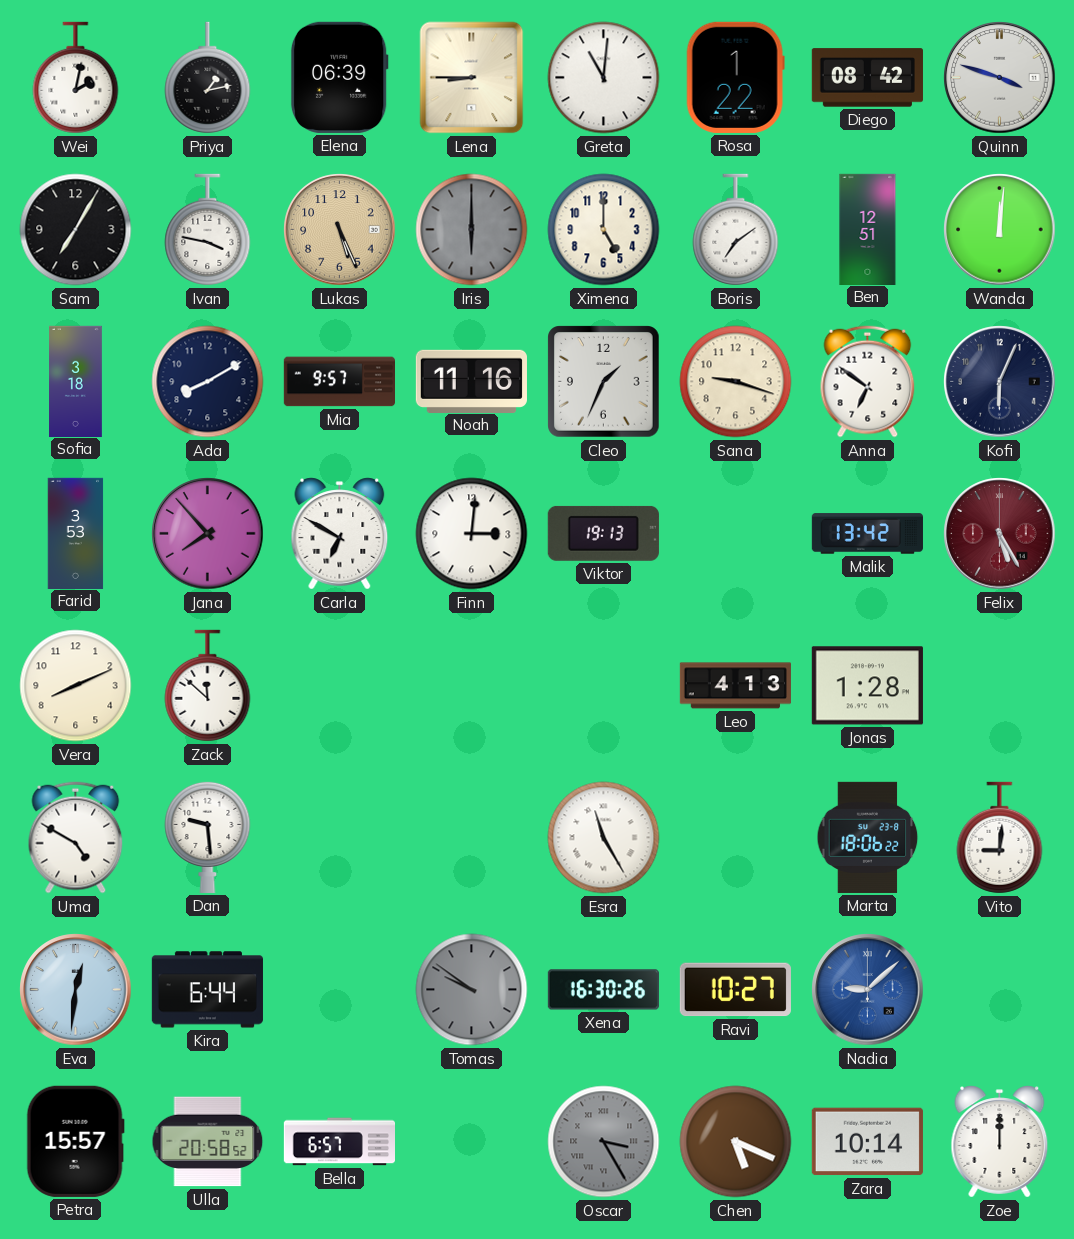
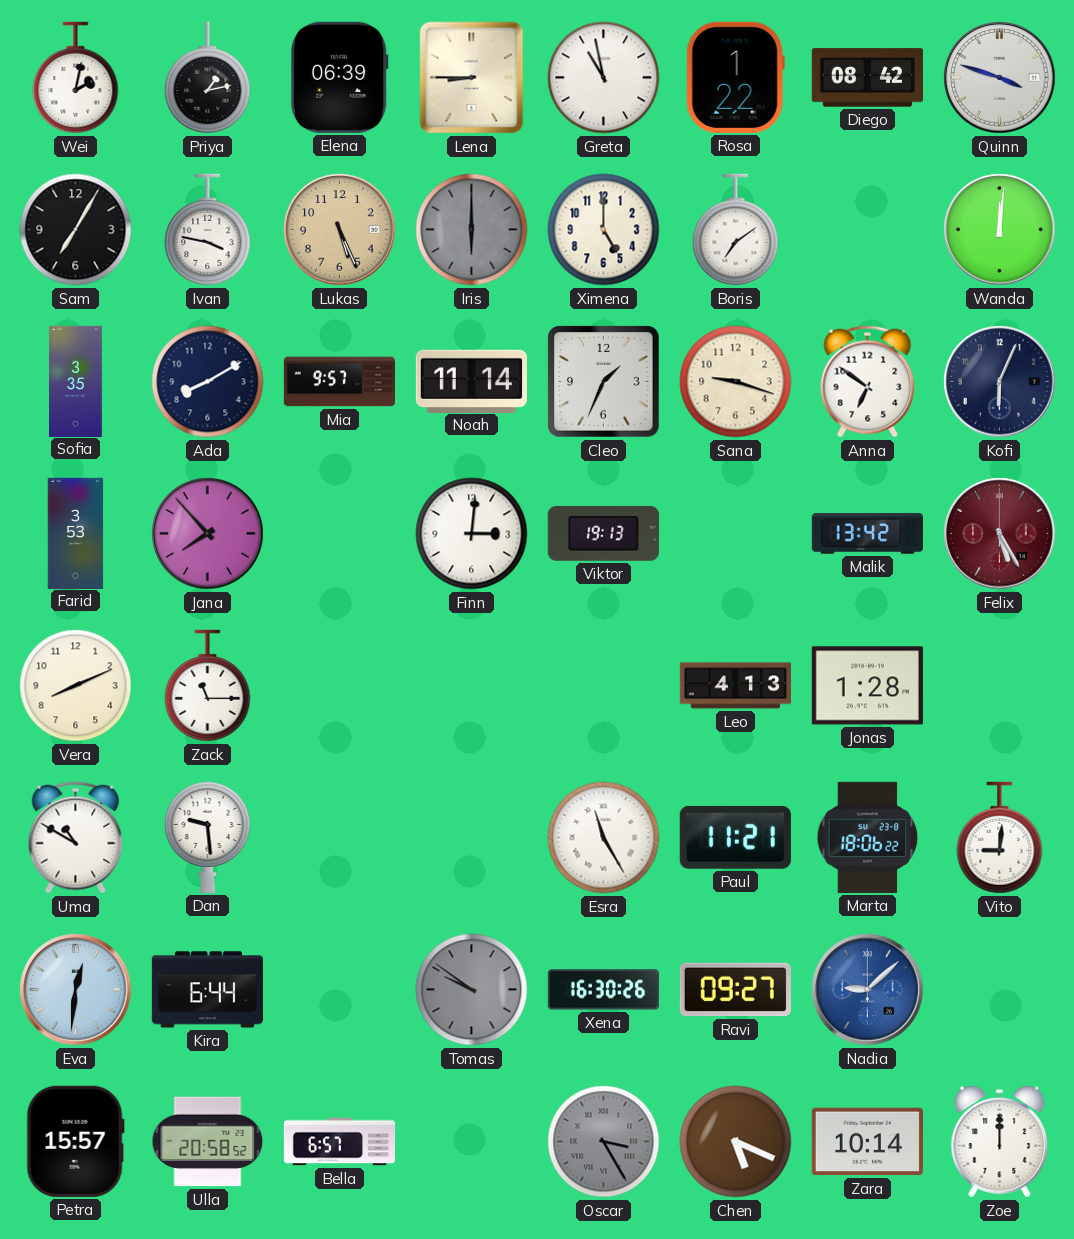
Greta: 11:01 -> 10:58 (604, 78)
Ben: 12:51 -> none (868, 229)
Sofia: 3:18 -> 3:35 (76, 381)
Noah: 11:16 -> 11:14 (471, 381)
Carla: 6:50 -> none (340, 534)
Zack: 11:52 -> 11:15 (208, 686)
Uma: 4:50 -> 10:50 (76, 838)
Paul: none -> 11:21 (735, 837)
Ravi: 10:27 -> 09:27 (735, 990)
